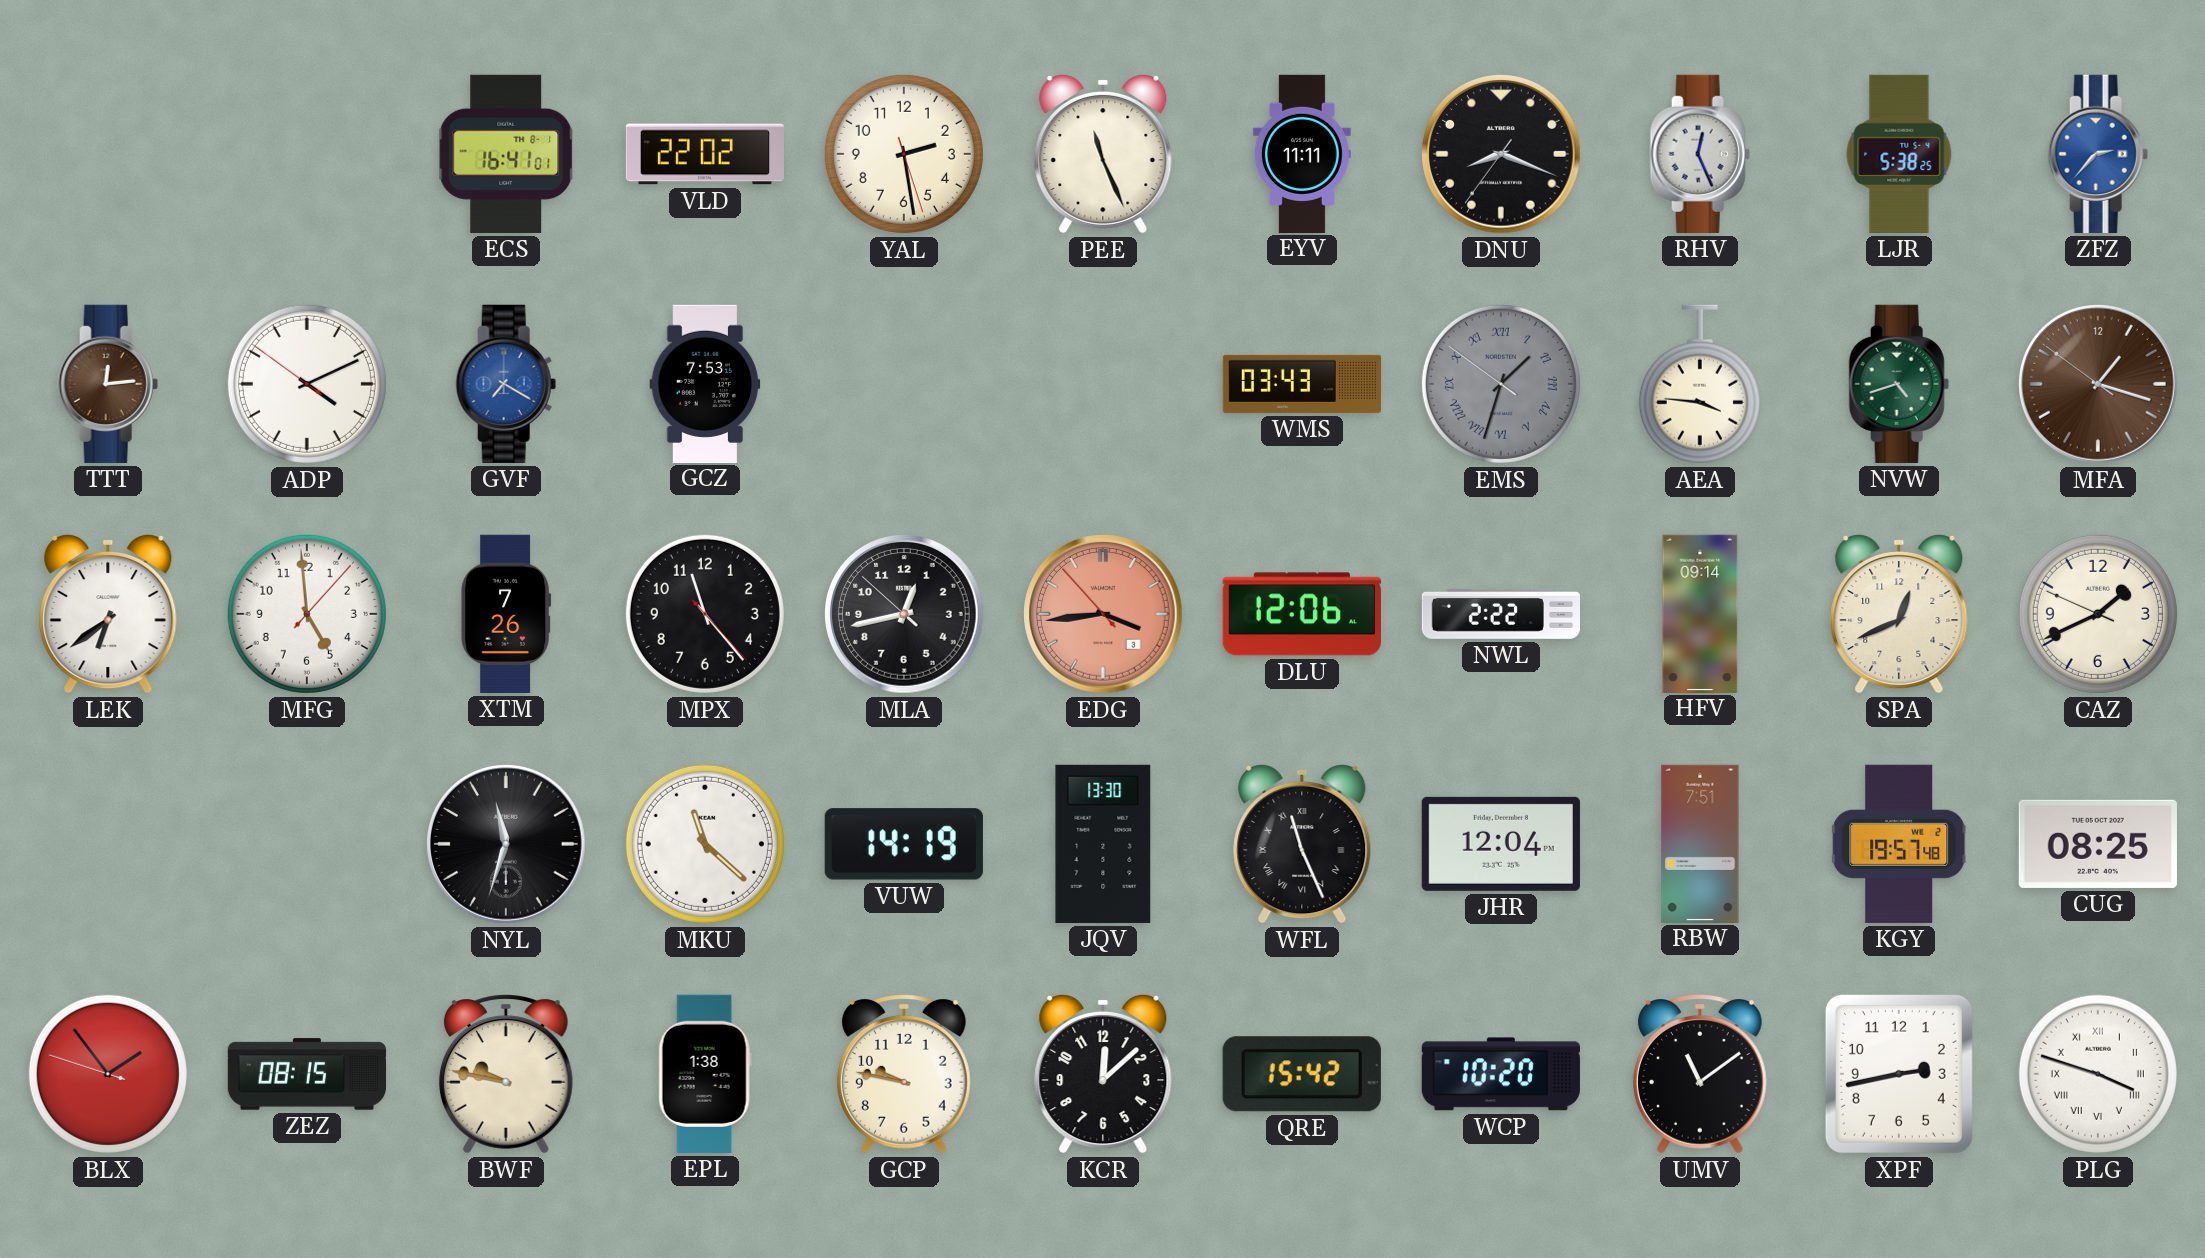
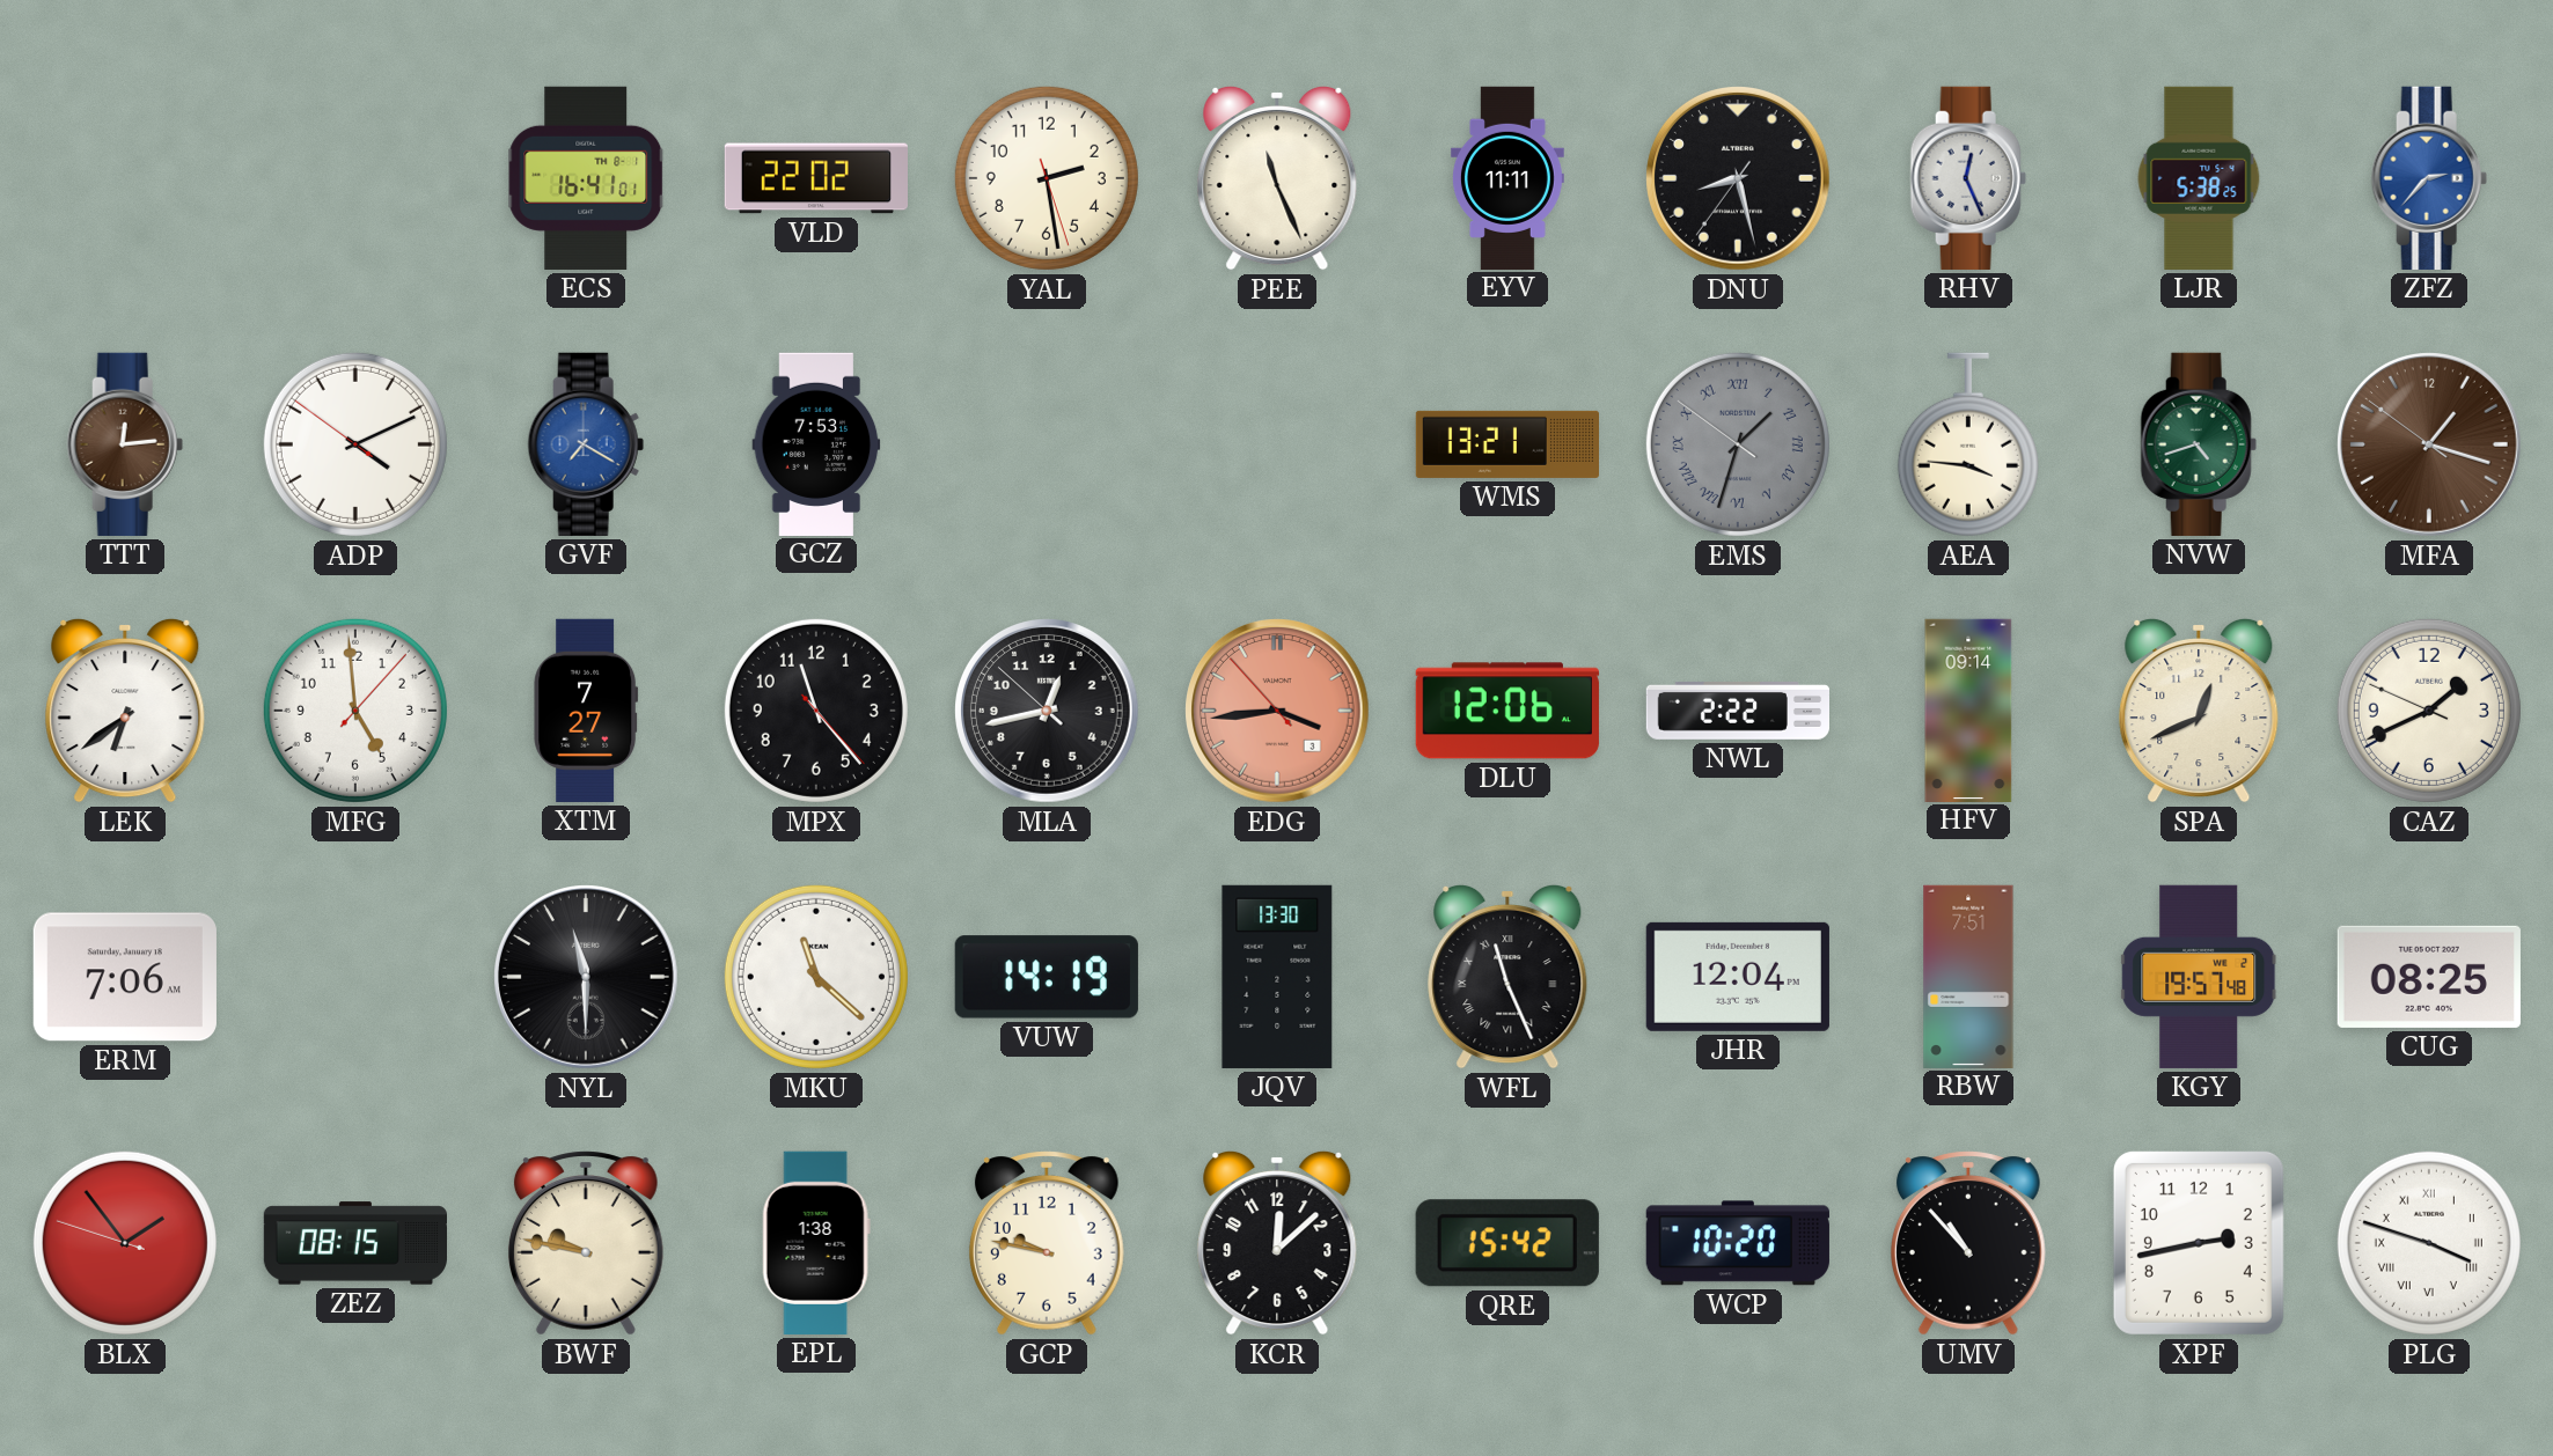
DNU: 8:18 -> 8:27 (1739, 179)
WMS: 03:43 -> 13:21 (1506, 444)
XTM: 7:26 -> 7:27 (586, 711)
ERM: none -> 7:06 (125, 977)
NYL: 11:33 -> 11:30 (587, 978)
UMV: 11:09 -> 10:53 (1968, 1243)
